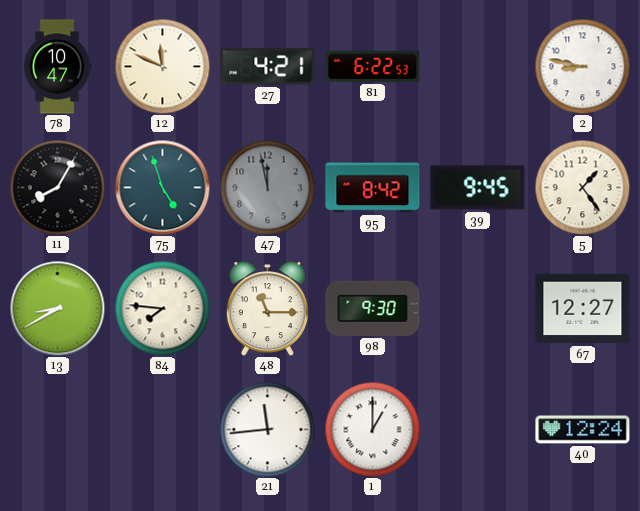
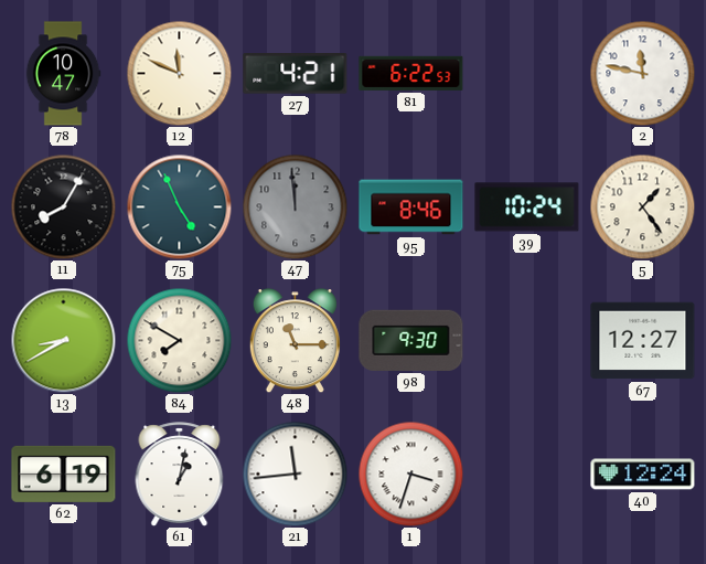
2: 8:47 -> 11:47 (642, 73)
75: 4:57 -> 4:56 (179, 206)
47: 11:58 -> 11:59 (295, 206)
95: 8:42 -> 8:46 (411, 207)
39: 9:45 -> 10:24 (527, 207)
84: 7:46 -> 7:50 (179, 340)
62: none -> 6:19 (64, 473)
61: none -> 1:02 (180, 475)
1: 1:00 -> 3:33 (410, 473)
